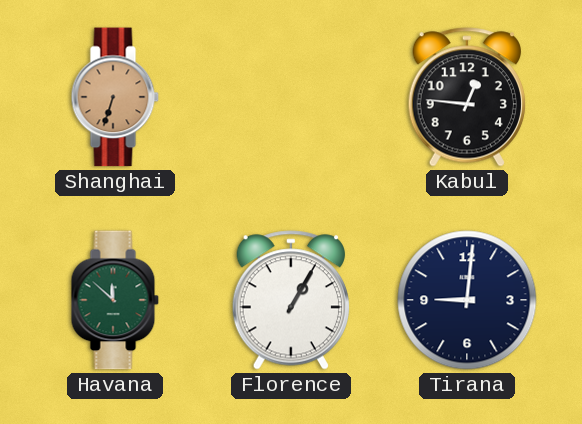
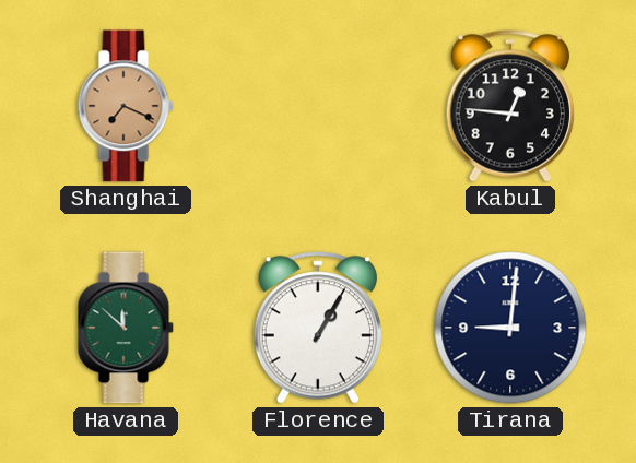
Shanghai: 6:33 -> 7:19 (126, 106)
